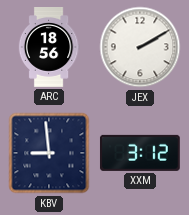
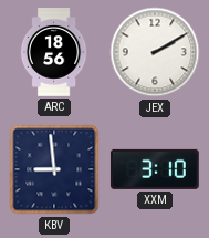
XXM: 3:12 -> 3:10 (155, 169)
